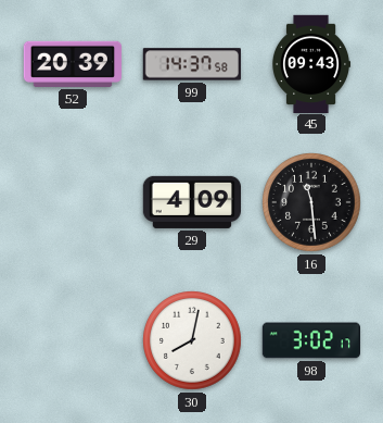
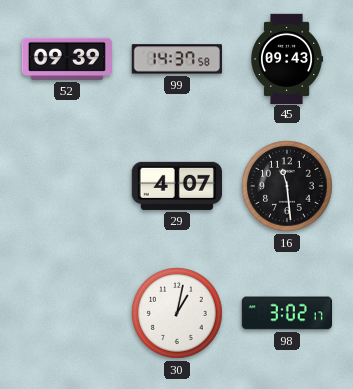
52: 20:39 -> 09:39 (66, 59)
29: 4:09 -> 4:07 (176, 186)
30: 8:02 -> 1:02 (178, 314)
